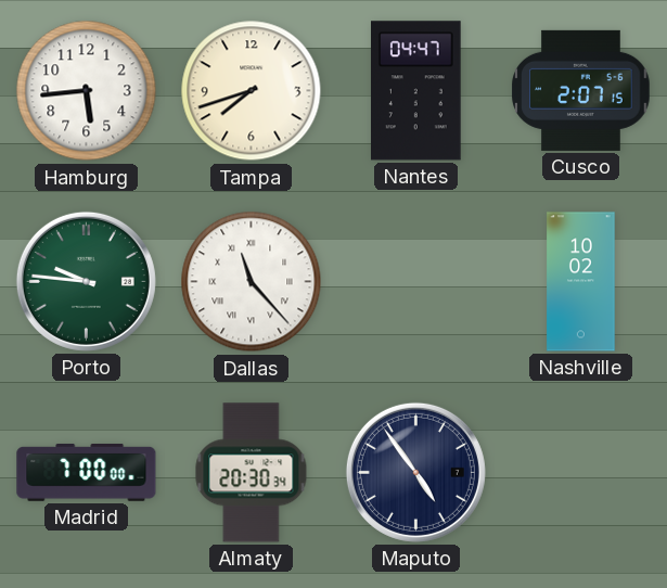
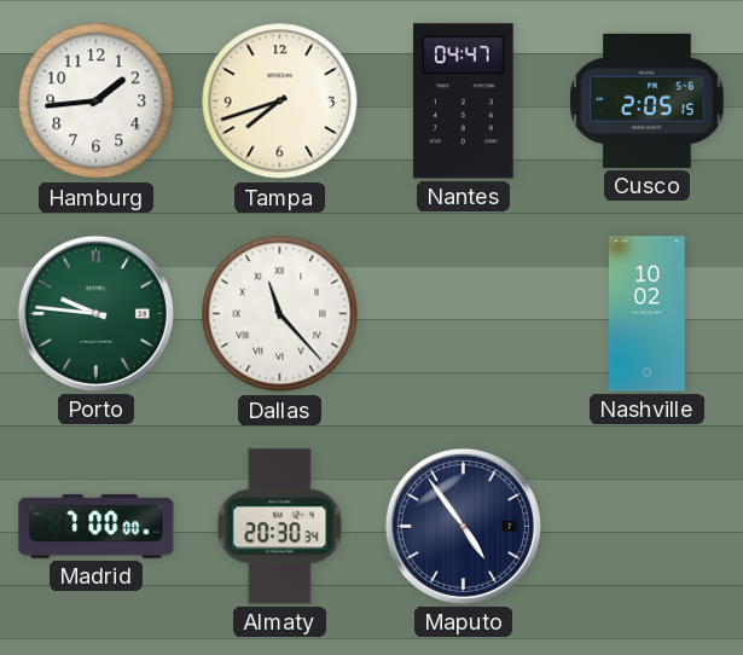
Hamburg: 5:44 -> 1:44 (97, 102)
Cusco: 2:07 -> 2:05 (648, 100)
